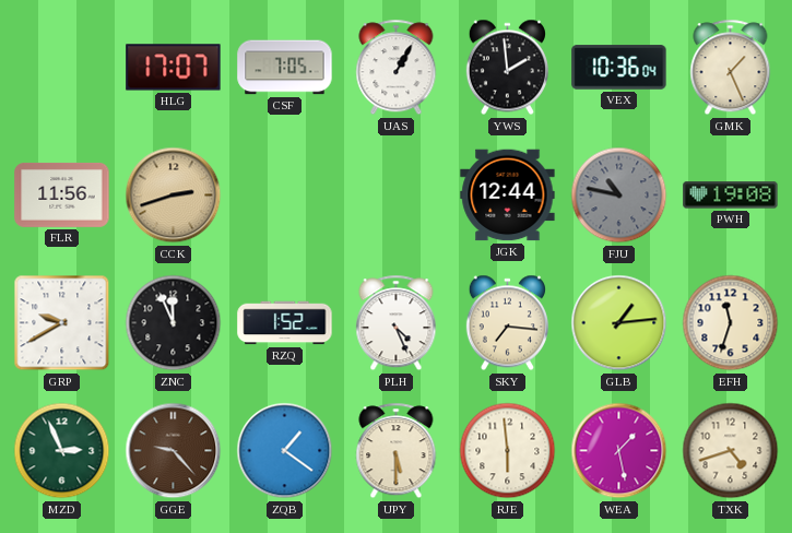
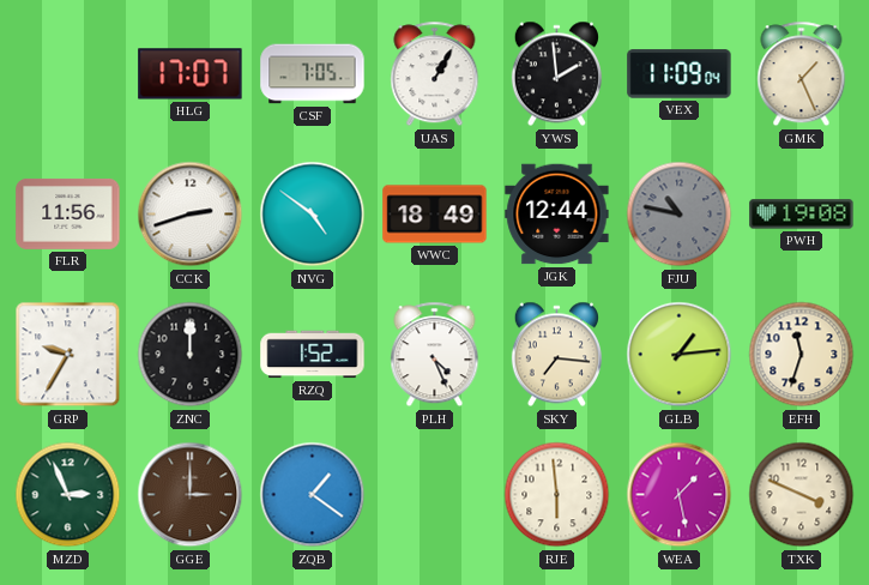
VEX: 10:36 -> 11:09 (680, 74)
CCK dial: champagne -> white (191, 215)
NVG: none -> 4:51 (313, 215)
WWC: none -> 18:49 (435, 215)
GRP: 9:40 -> 9:35 (68, 355)
ZNC: 11:56 -> 12:00 (191, 355)
GGE: 9:23 -> 3:00 (191, 495)
UPY: 5:30 -> none (397, 451)
TXK: 4:42 -> 3:49 (802, 495)
